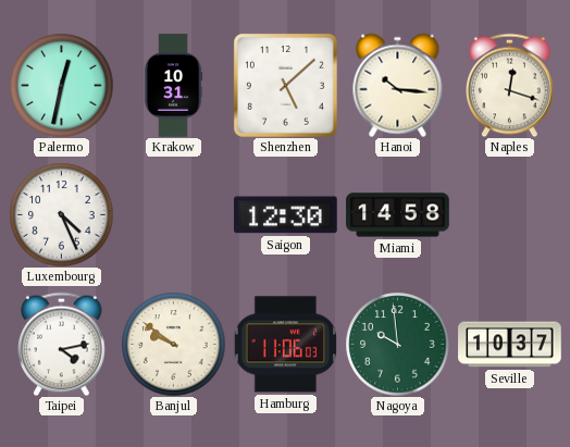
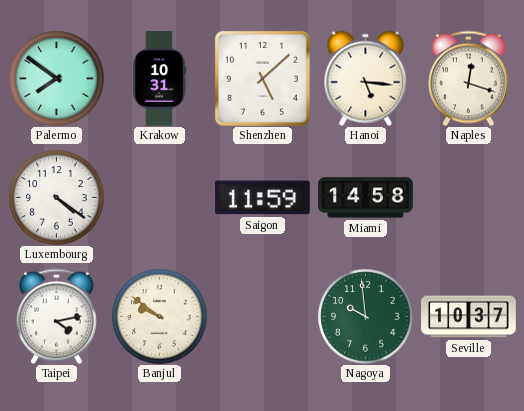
Palermo: 12:32 -> 7:51 (56, 78)
Hanoi: 10:16 -> 5:16 (366, 78)
Luxembourg: 4:26 -> 4:21 (56, 197)
Saigon: 12:30 -> 11:59 (263, 198)
Hamburg: 11:06 -> none (285, 345)
